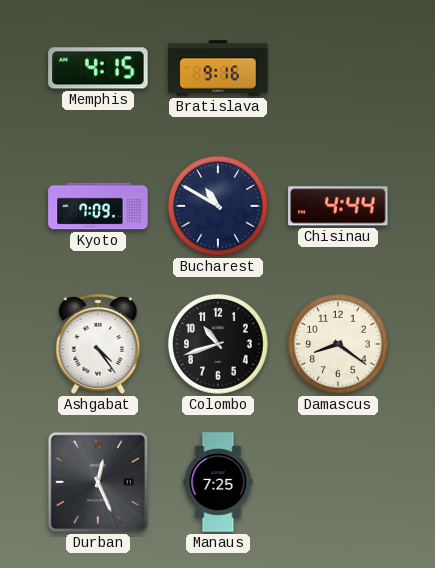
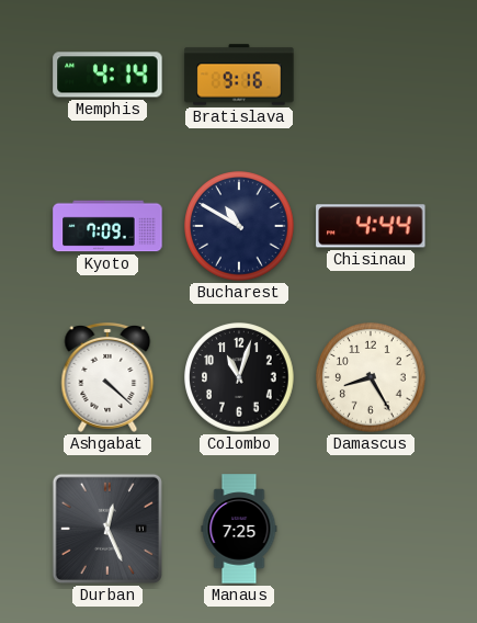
Memphis: 4:15 -> 4:14 (107, 75)
Ashgabat: 4:24 -> 4:22 (107, 378)
Colombo: 10:42 -> 11:03 (239, 377)
Damascus: 8:21 -> 8:25 (371, 377)
